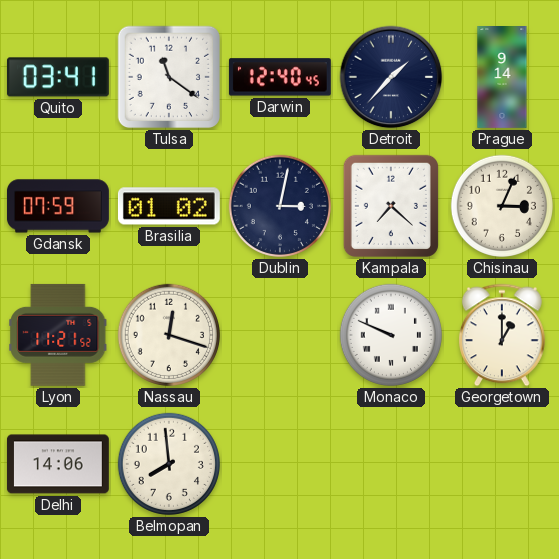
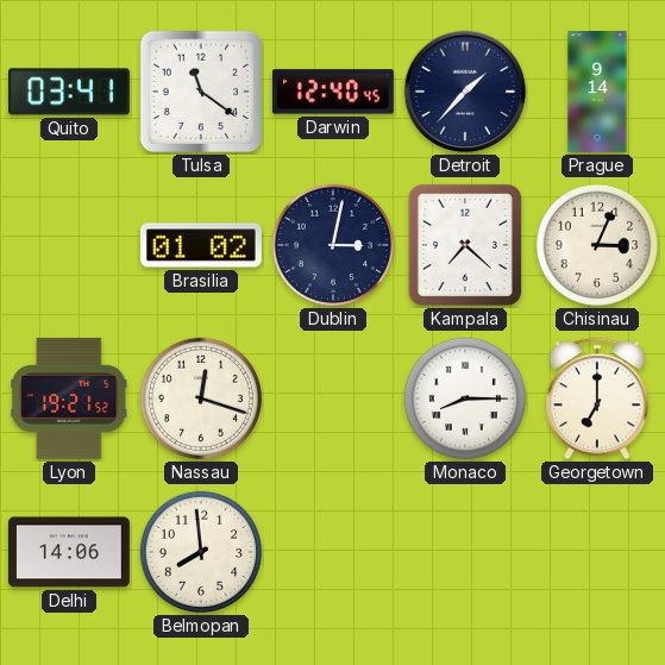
Gdansk: 07:59 -> none (58, 206)
Lyon: 11:21 -> 19:21 (69, 399)
Monaco: 9:49 -> 8:15 (465, 399)
Georgetown: 1:00 -> 7:00 (597, 399)
